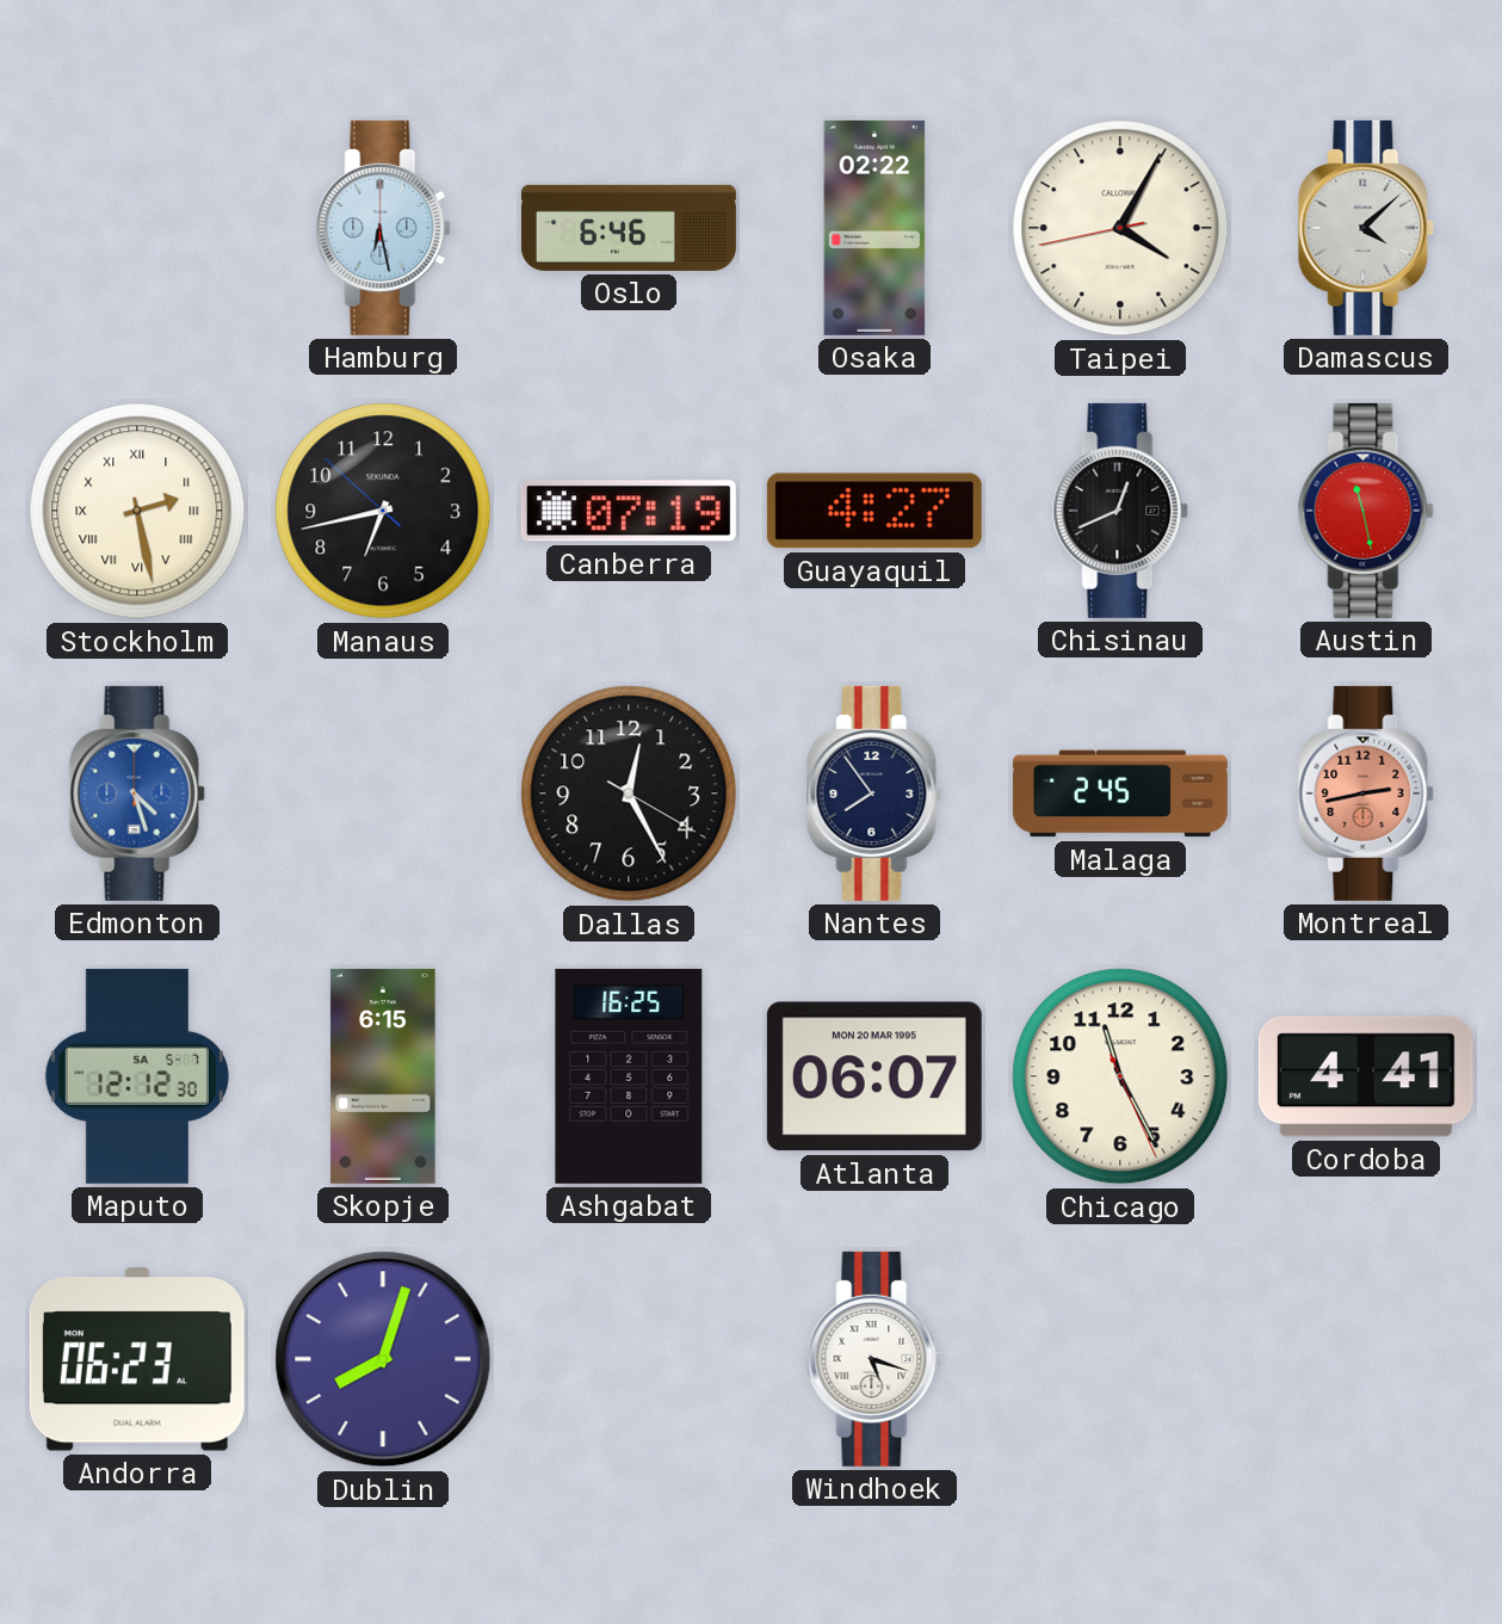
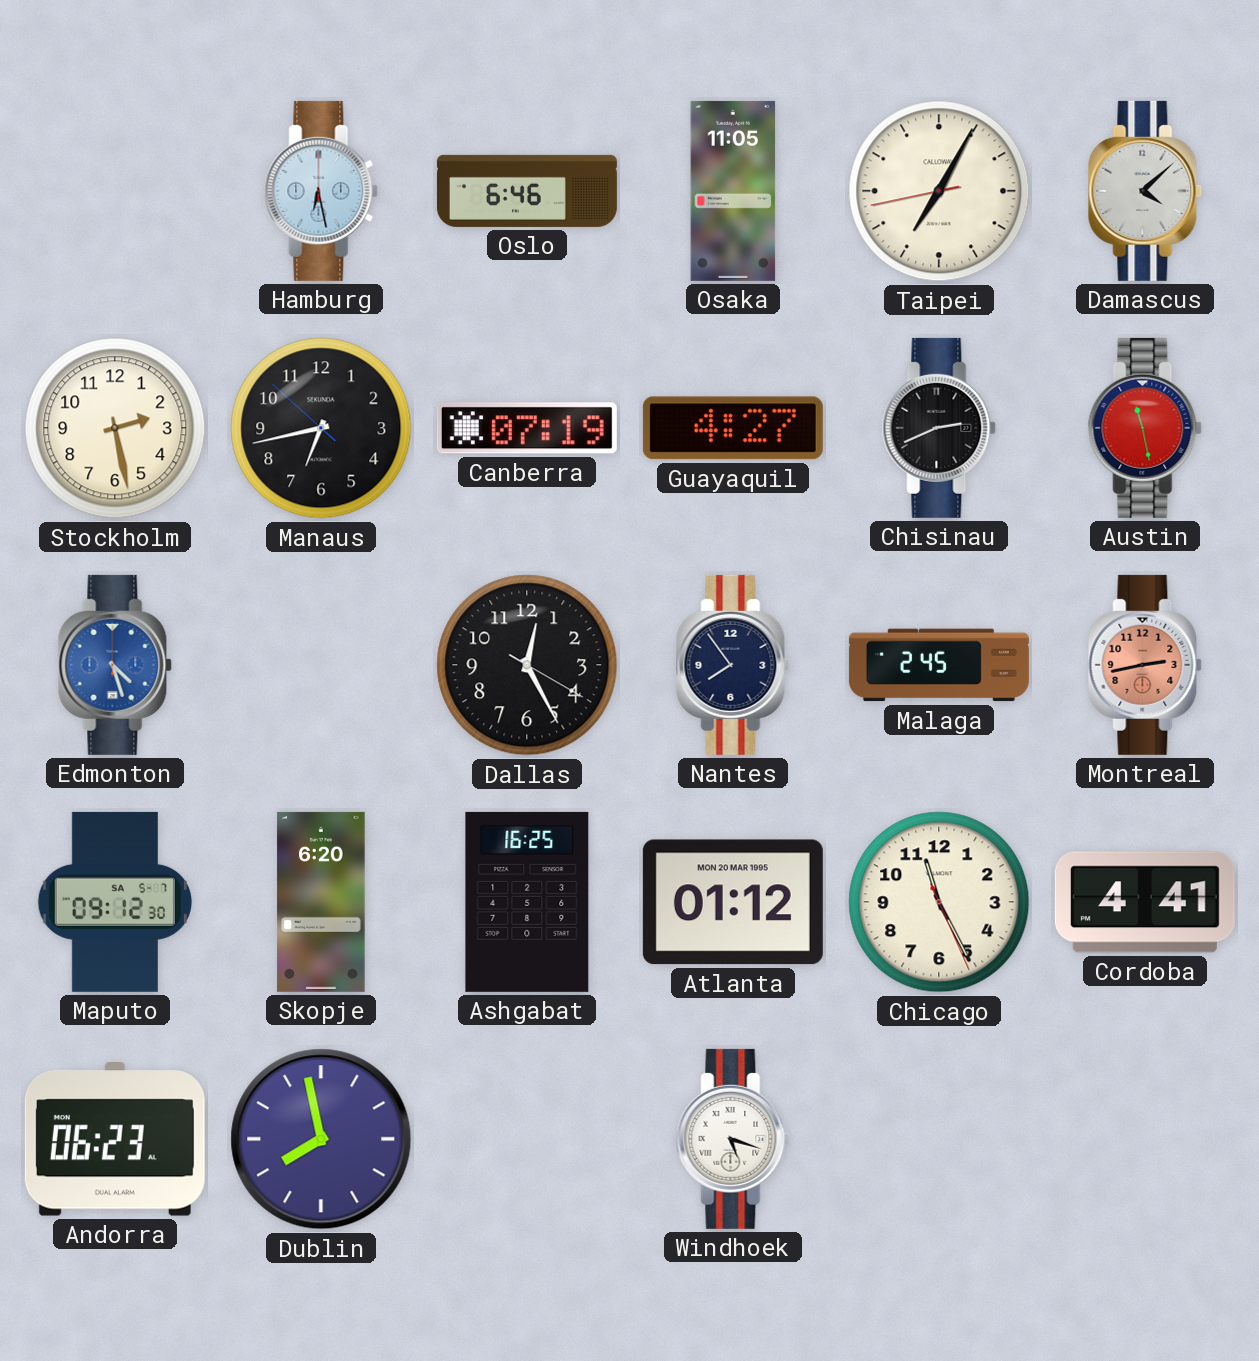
Osaka: 02:22 -> 11:05 (733, 191)
Taipei: 4:04 -> 7:04 (939, 191)
Stockholm numerals: Roman -> Arabic (115, 428)
Chisinau: 12:41 -> 2:41 (939, 428)
Maputo: 12:12 -> 09:12 (115, 902)
Skopje: 6:15 -> 6:20 (321, 902)
Atlanta: 06:07 -> 01:12 (733, 902)
Dublin: 8:03 -> 7:58 (321, 1139)
